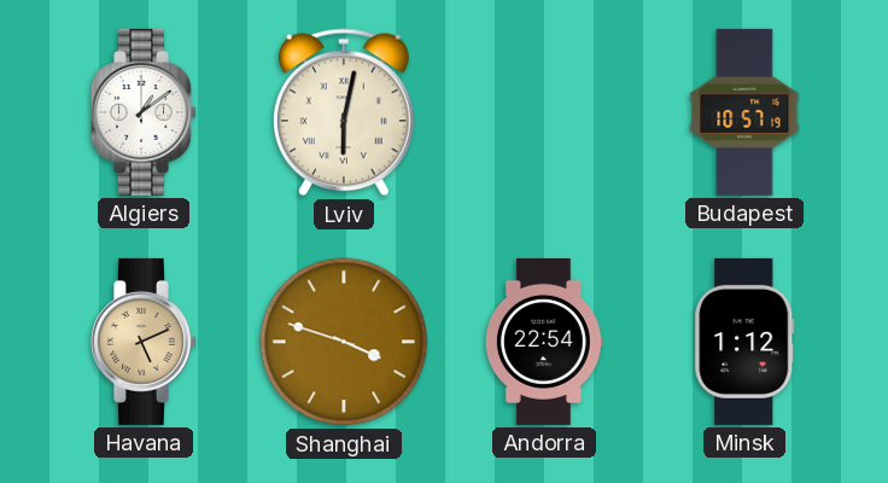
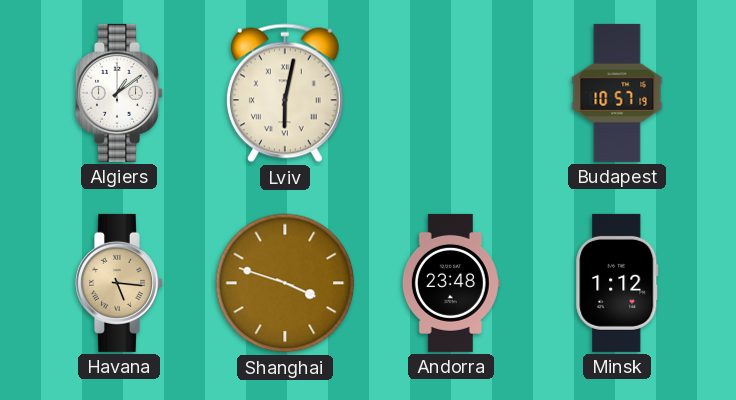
Havana: 5:11 -> 5:16 (120, 283)
Andorra: 22:54 -> 23:48 (451, 283)
